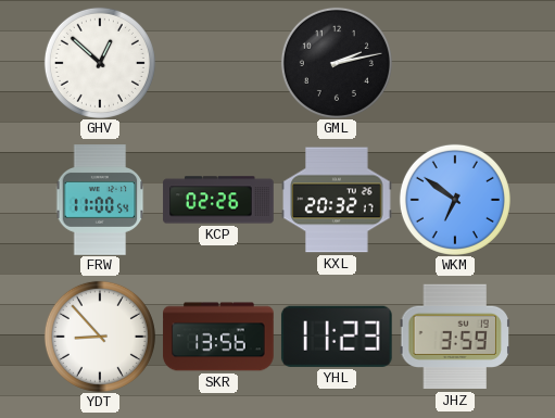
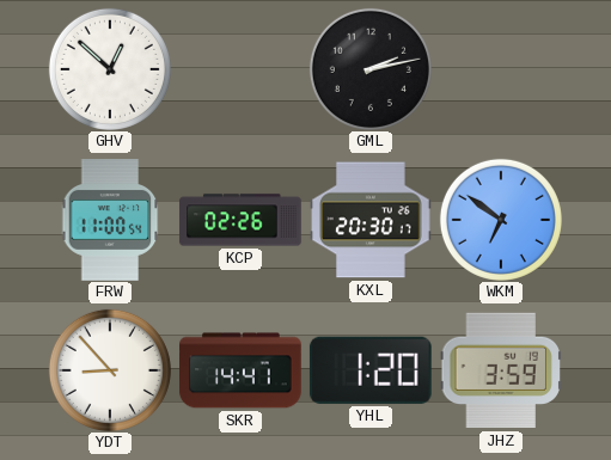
KXL: 20:32 -> 20:30 (371, 220)
SKR: 13:56 -> 14:41 (240, 370)
YHL: 11:23 -> 1:20 (371, 370)
